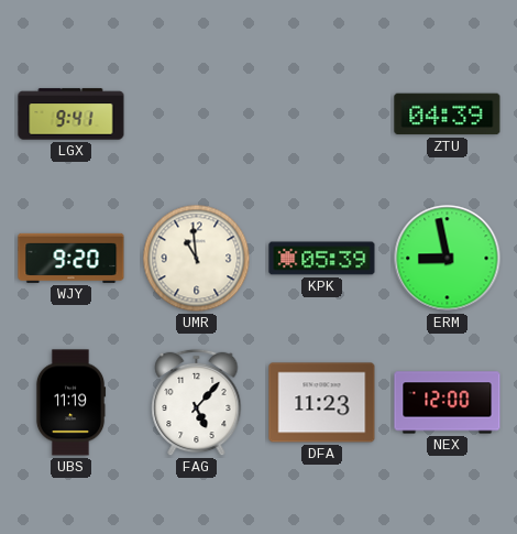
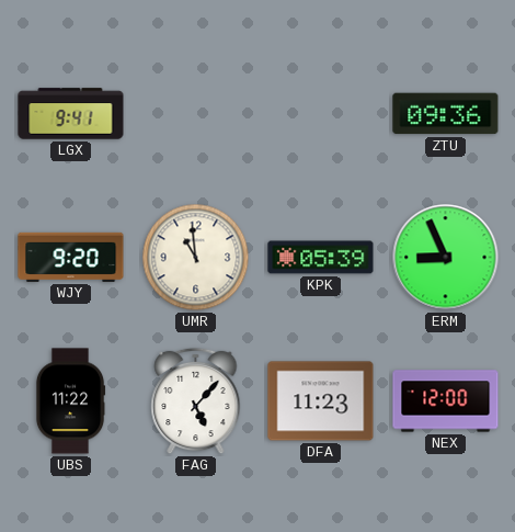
ZTU: 04:39 -> 09:36 (446, 114)
ERM: 8:58 -> 8:56 (446, 258)
UBS: 11:19 -> 11:22 (70, 401)
